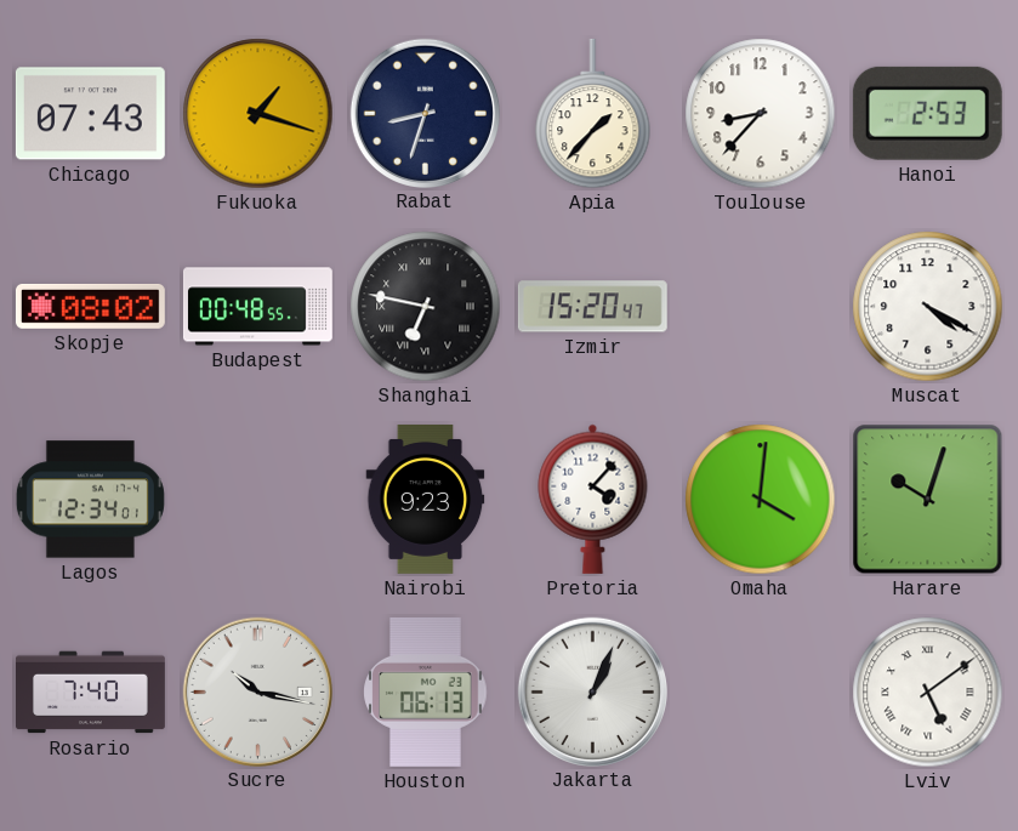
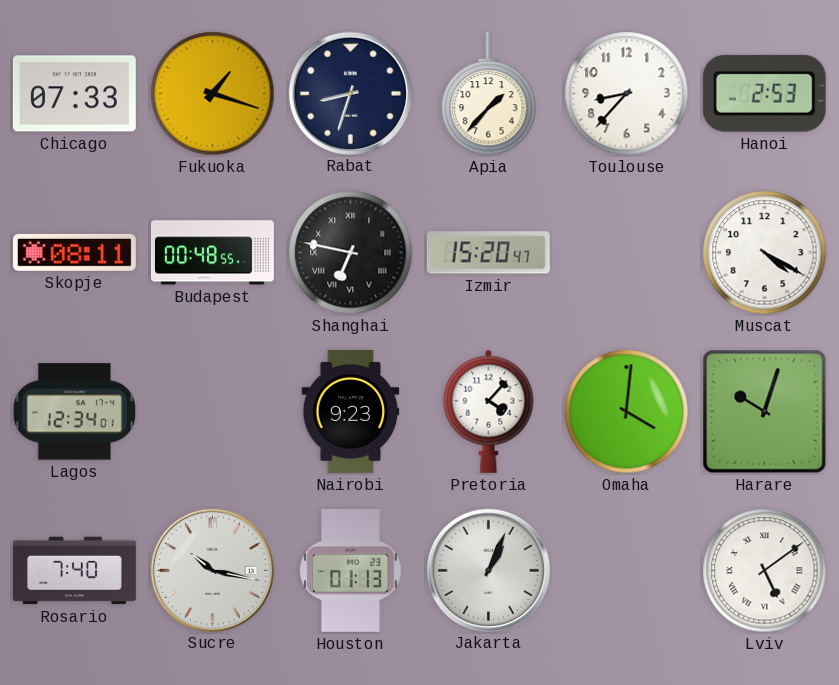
Chicago: 07:43 -> 07:33 (74, 94)
Skopje: 08:02 -> 08:11 (74, 252)
Houston: 06:13 -> 01:13 (351, 570)
